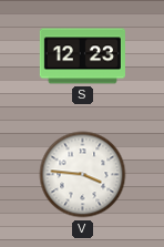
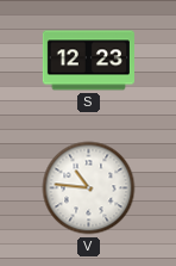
V: 3:46 -> 10:46 (89, 188)
